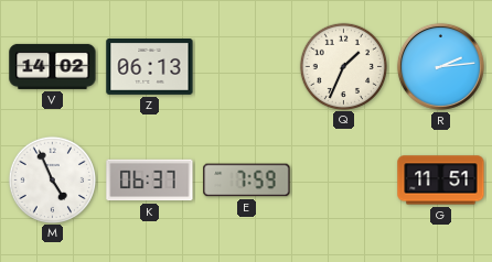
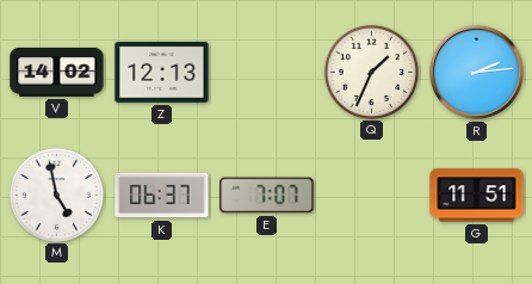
Z: 06:13 -> 12:13 (162, 72)
M: 4:56 -> 4:58 (56, 195)
E: 7:59 -> 7:07 (267, 196)
